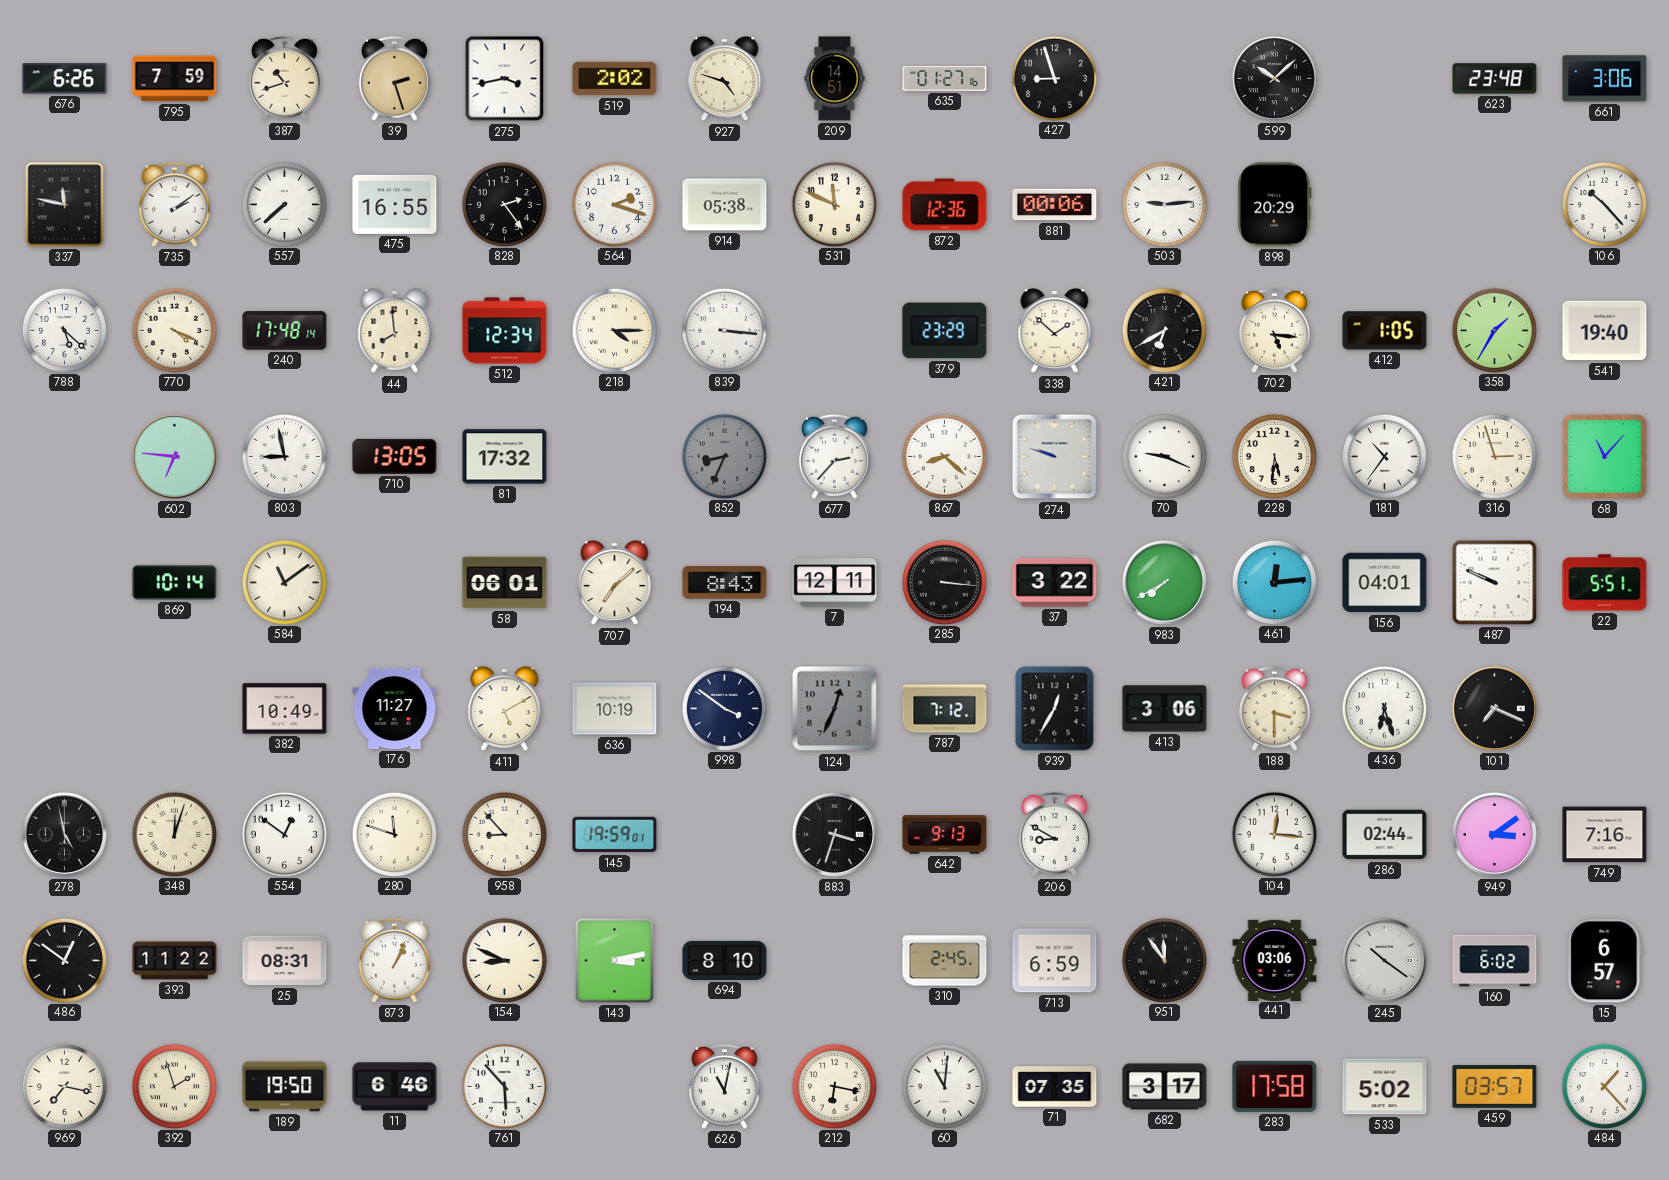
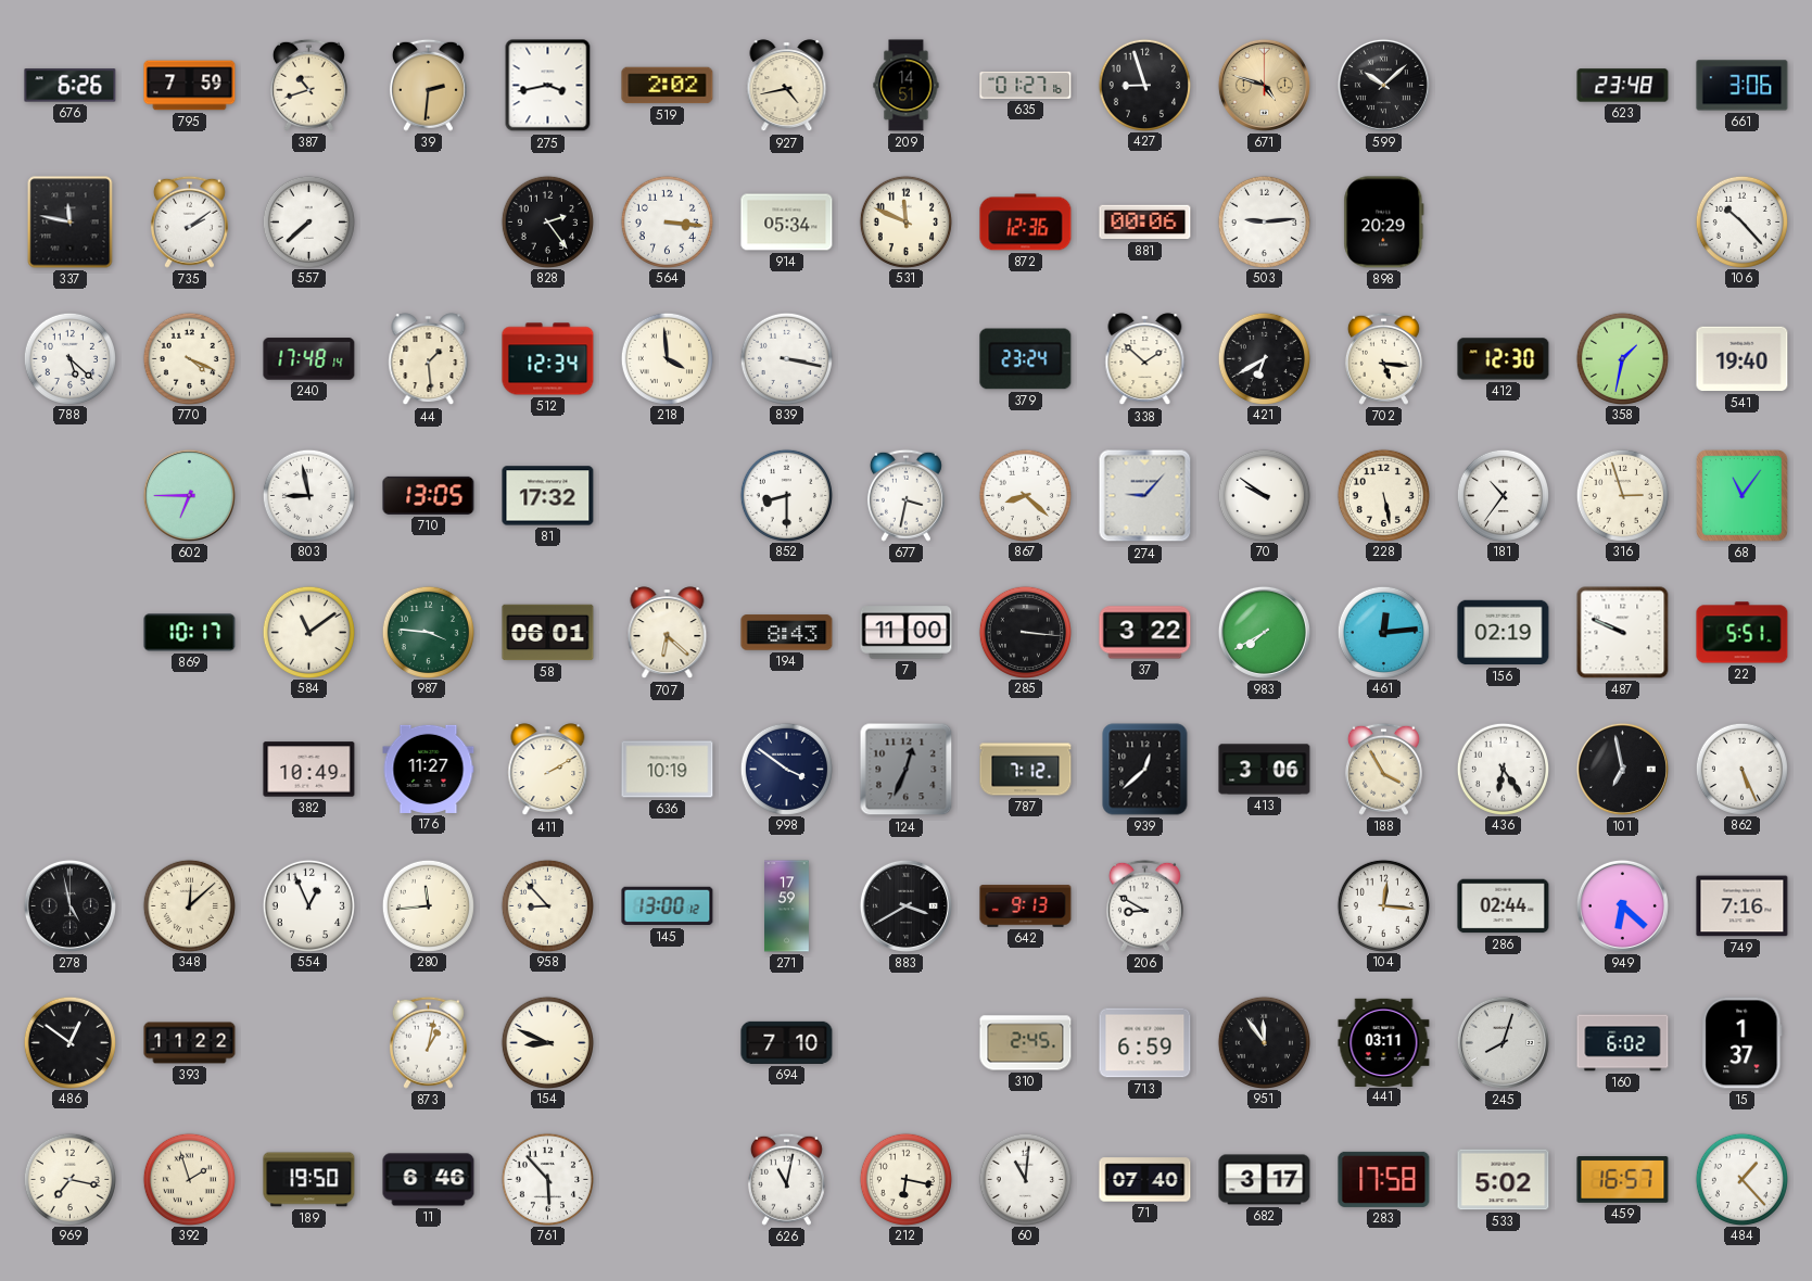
39: 2:27 -> 2:31 (428, 85)
927: 4:48 -> 4:43 (787, 86)
671: none -> 4:48 (1264, 85)
475: 16:55 -> none (395, 204)
564: 2:18 -> 3:16 (667, 221)
914: 05:38 -> 05:34 (787, 223)
44: 7:59 -> 1:29 (429, 359)
218: 4:15 -> 3:59 (667, 358)
839: 3:16 -> 3:17 (786, 358)
379: 23:29 -> 23:24 (1026, 359)
412: 1:05 -> 12:30 (1504, 359)
358: 1:35 -> 1:32 (1622, 358)
602: 6:46 -> 6:45 (189, 495)
852: 8:34 -> 8:30 (786, 495)
852 dial: grey -> white (786, 495)
677: 2:37 -> 3:32 (905, 495)
274: 9:48 -> 9:07 (1145, 496)
70: 9:19 -> 9:51 (1264, 495)
228: 5:31 -> 5:28 (1383, 495)
68: 11:07 -> 11:06 (1743, 496)
869: 10:14 -> 10:17 (190, 633)
987: none -> 3:46 (428, 632)
707: 7:08 -> 6:22 (668, 633)
7: 12:11 -> 11:00 (907, 633)
156: 04:01 -> 02:19 (1504, 633)
411: 5:10 -> 2:10 (548, 770)
939: 12:35 -> 12:38 (1145, 770)
188: 3:30 -> 3:55 (1383, 769)
436: 6:27 -> 6:24 (1503, 769)
101: 7:19 -> 6:58 (1622, 769)
862: none -> 5:26 (1741, 769)
348: 12:03 -> 12:08 (189, 905)
554: 12:51 -> 12:56 (308, 905)
280: 11:48 -> 11:44 (428, 905)
145: 19:59 -> 13:00 (668, 906)
271: none -> 17:59 (787, 906)
883: 3:33 -> 3:40 (905, 905)
949: 3:09 -> 6:22 (1622, 905)
25: 08:31 -> none (285, 961)
873: 1:04 -> 1:02 (428, 1042)
143: 3:13 -> none (615, 961)
694: 8:10 -> 7:10 (787, 1042)
441: 03:06 -> 03:11 (1384, 1042)
245: 10:21 -> 8:03 (1503, 1042)
15: 6:57 -> 1:37 (1743, 1043)
71: 07:35 -> 07:40 (1145, 1180)
459: 03:57 -> 16:57 (1623, 1180)
